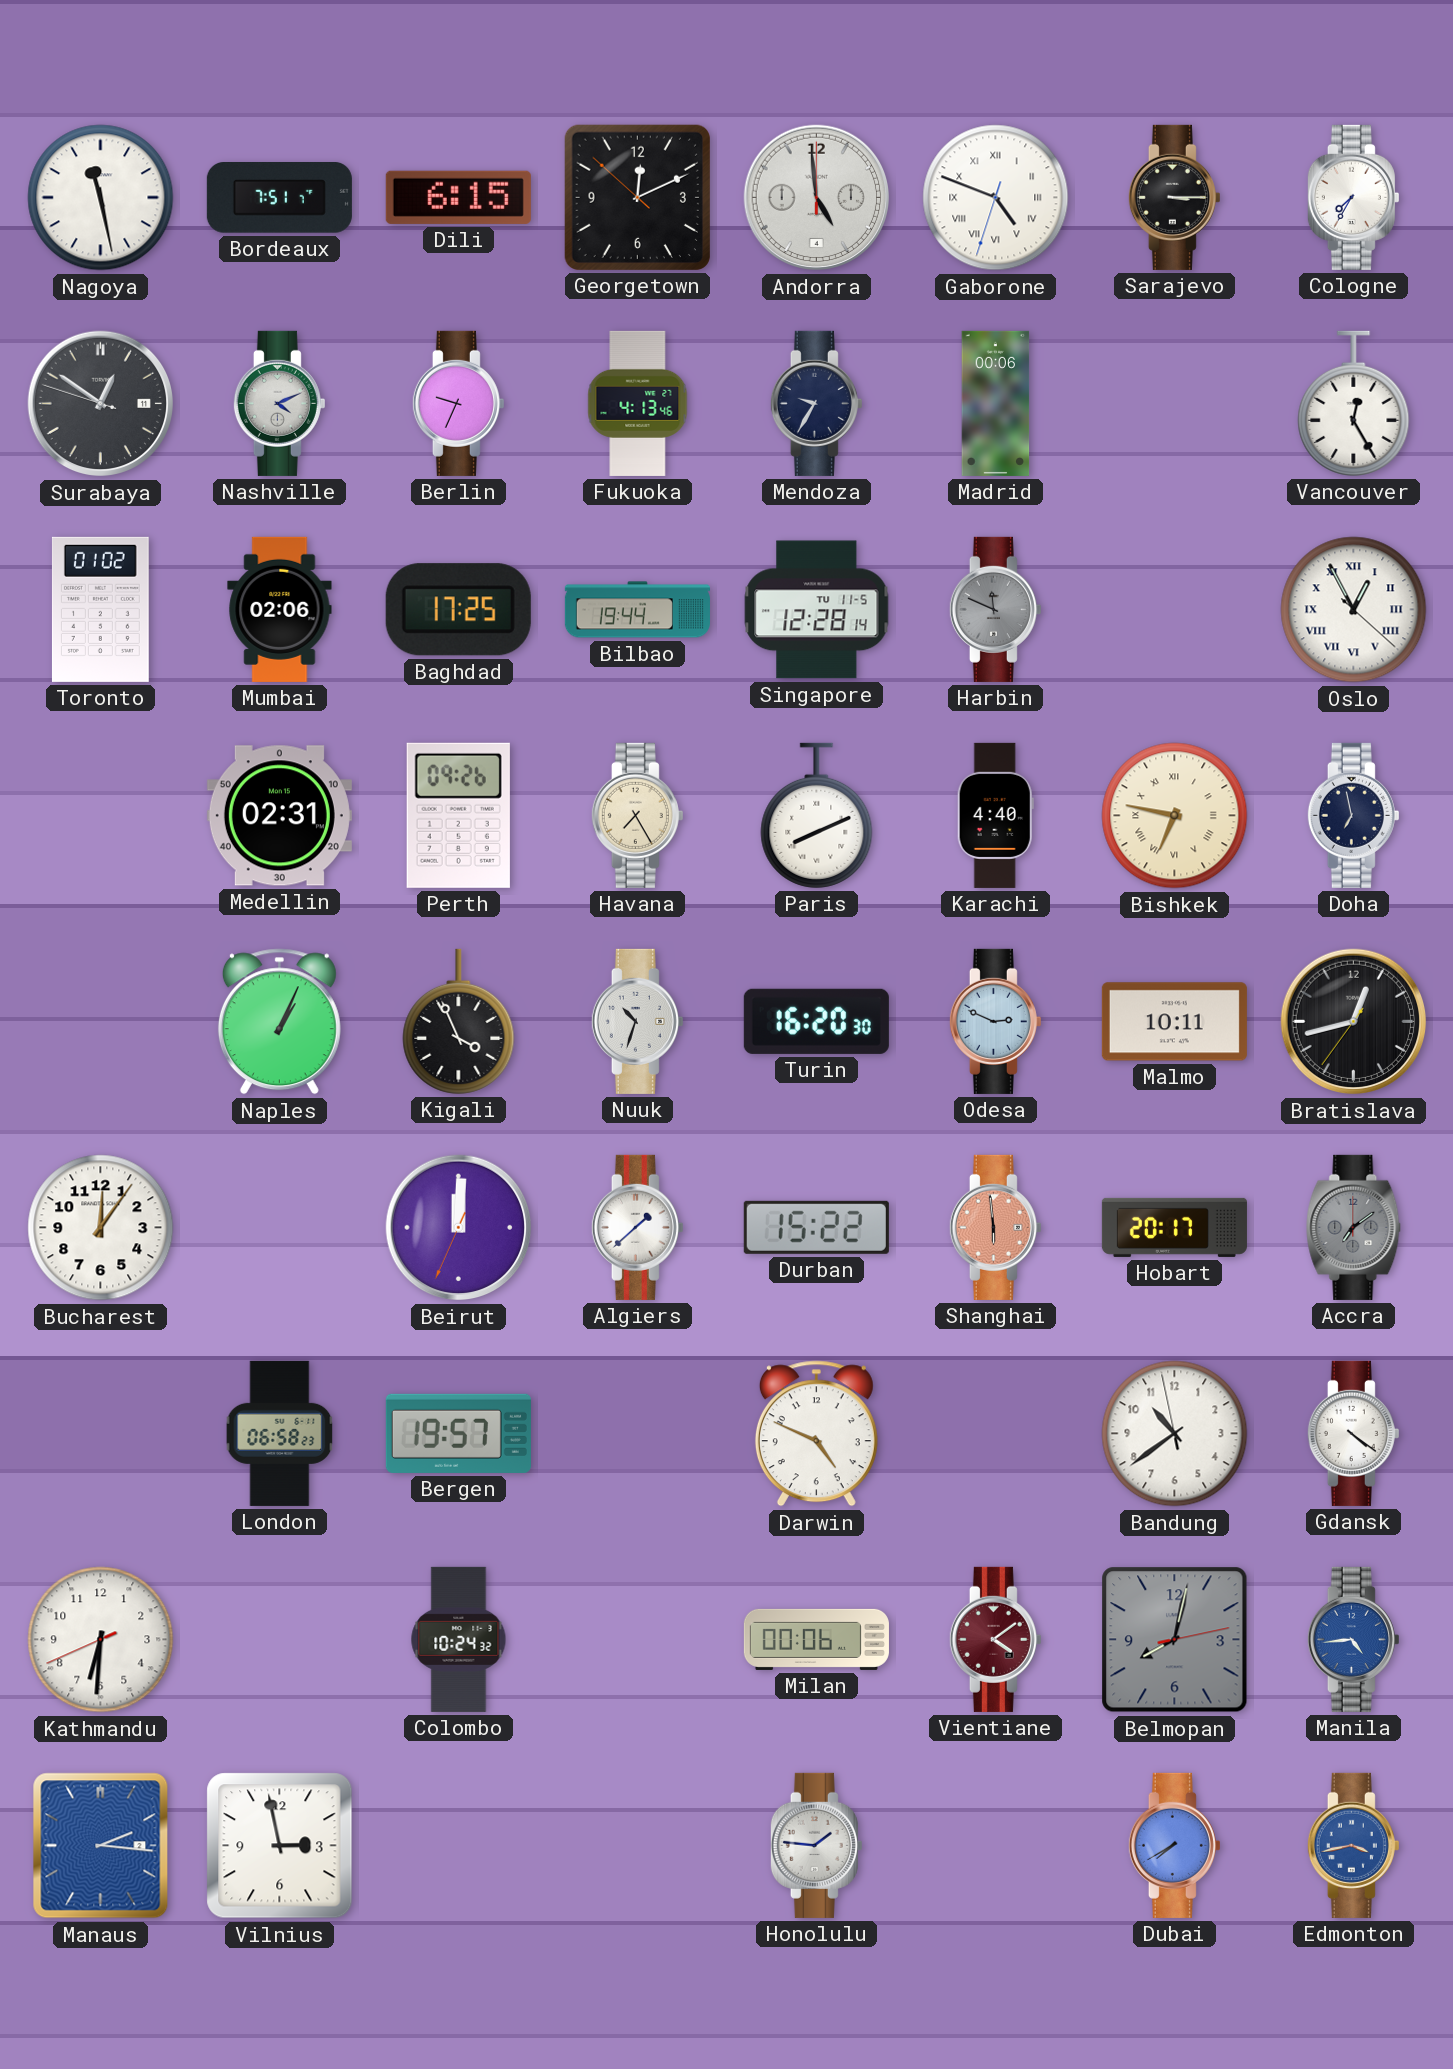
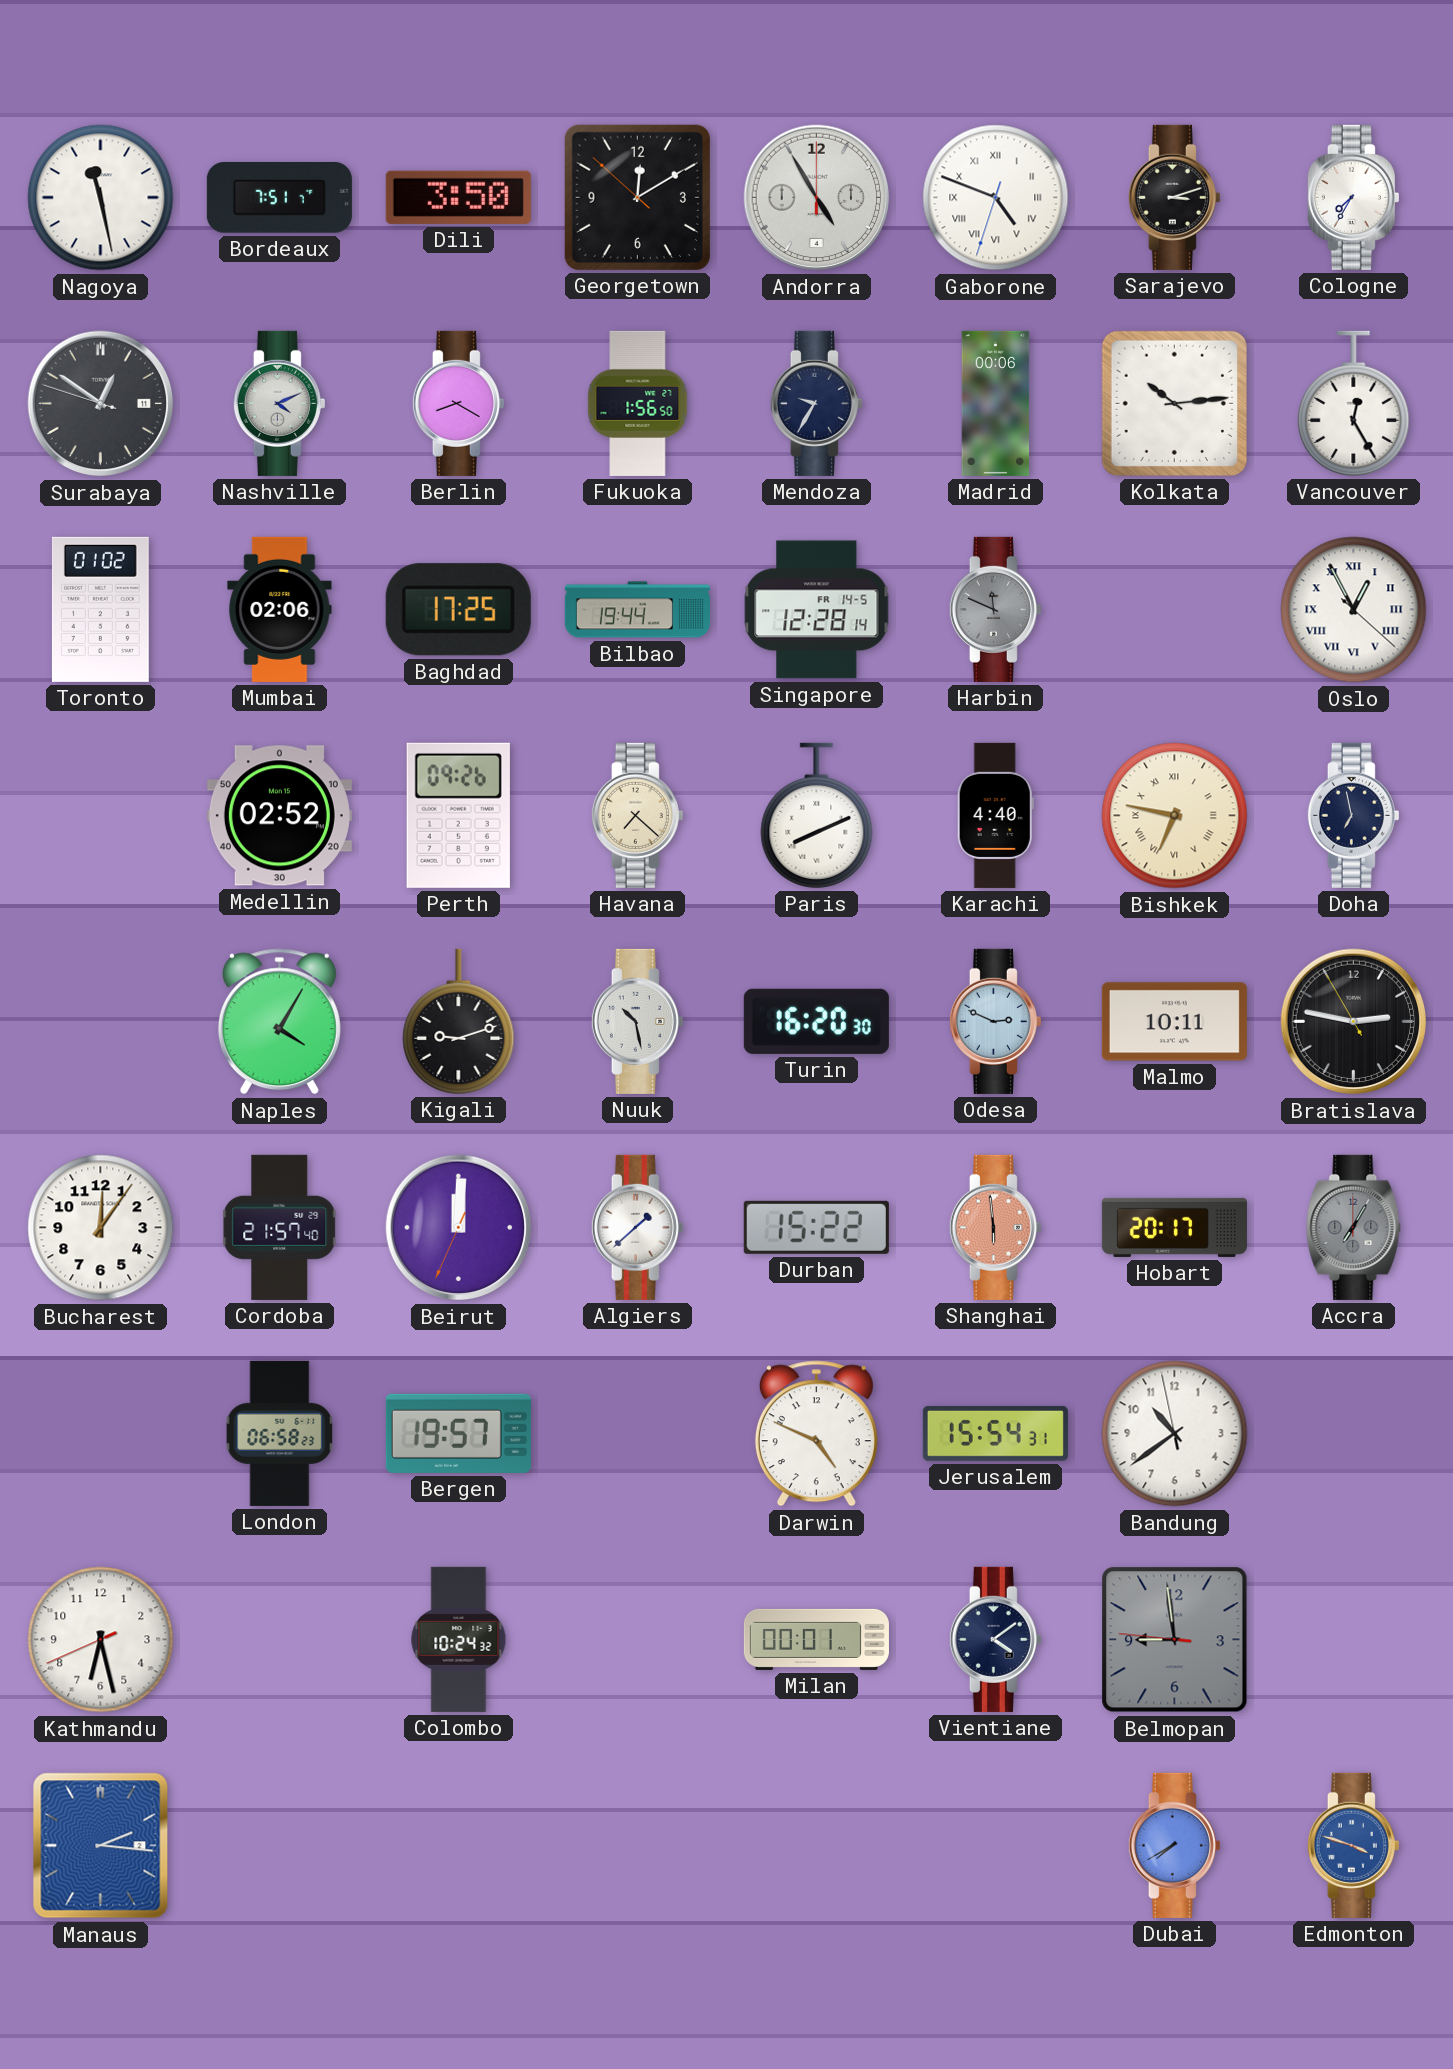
Dili: 6:15 -> 3:50 (458, 197)
Georgetown: 12:10 -> 12:09 (637, 197)
Andorra: 4:59 -> 4:55 (817, 198)
Sarajevo: 3:15 -> 3:12 (1174, 197)
Berlin: 9:34 -> 8:20 (458, 403)
Fukuoka: 4:13 -> 1:56 (638, 403)
Kolkata: none -> 10:14 (1174, 403)
Singapore date: TU 11-5 -> FR 14-5 (817, 610)
Medellin: 02:31 -> 02:52 (279, 816)
Havana: 7:25 -> 7:22 (637, 815)
Naples: 1:04 -> 4:05 (279, 1022)
Kigali: 3:56 -> 9:12 (459, 1021)
Nuuk: 10:33 -> 10:28 (637, 1021)
Bratislava: 12:42 -> 2:46 (1354, 1022)
Cordoba: none -> 21:57 (280, 1227)
Accra: 7:09 -> 7:05 (1354, 1227)
Jerusalem: none -> 15:54 (995, 1433)
Gdansk: 4:21 -> none (1353, 1433)
Kathmandu: 6:30 -> 6:27 (101, 1640)
Milan: 00:06 -> 00:01 (816, 1639)
Vientiane dial: burgundy -> navy (995, 1639)
Belmopan: 8:02 -> 8:58 (1175, 1640)
Manila: 4:44 -> none (1353, 1639)
Vilnius: 2:58 -> none (280, 1846)
Honolulu: 1:46 -> none (816, 1845)
Edmonton: 3:43 -> 3:48 (1353, 1845)
